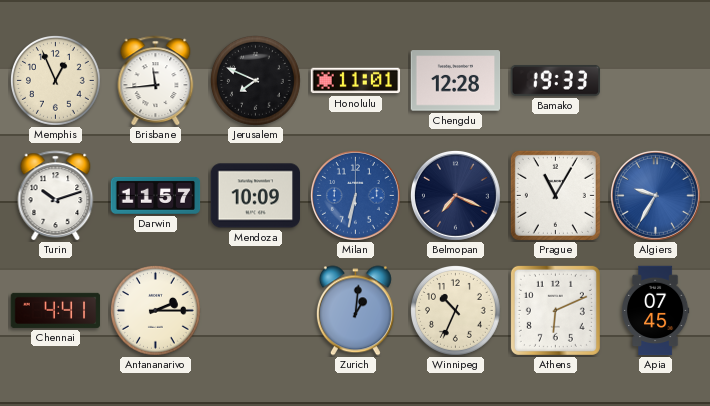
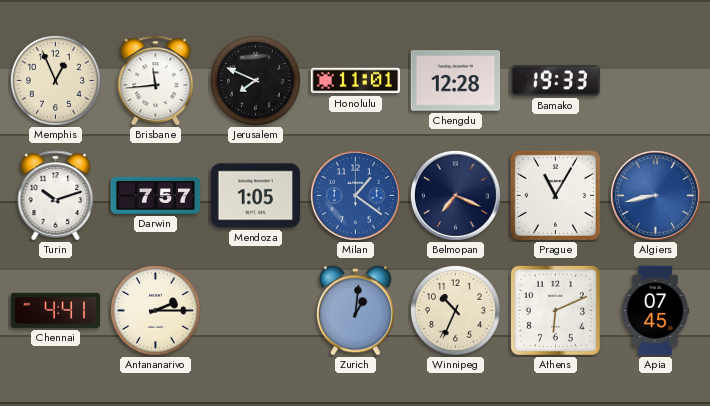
Darwin: 11:57 -> 7:57 (156, 195)
Mendoza: 10:09 -> 1:05 (256, 196)
Milan: 6:32 -> 1:21 (355, 195)
Algiers: 9:35 -> 8:43 (655, 195)
